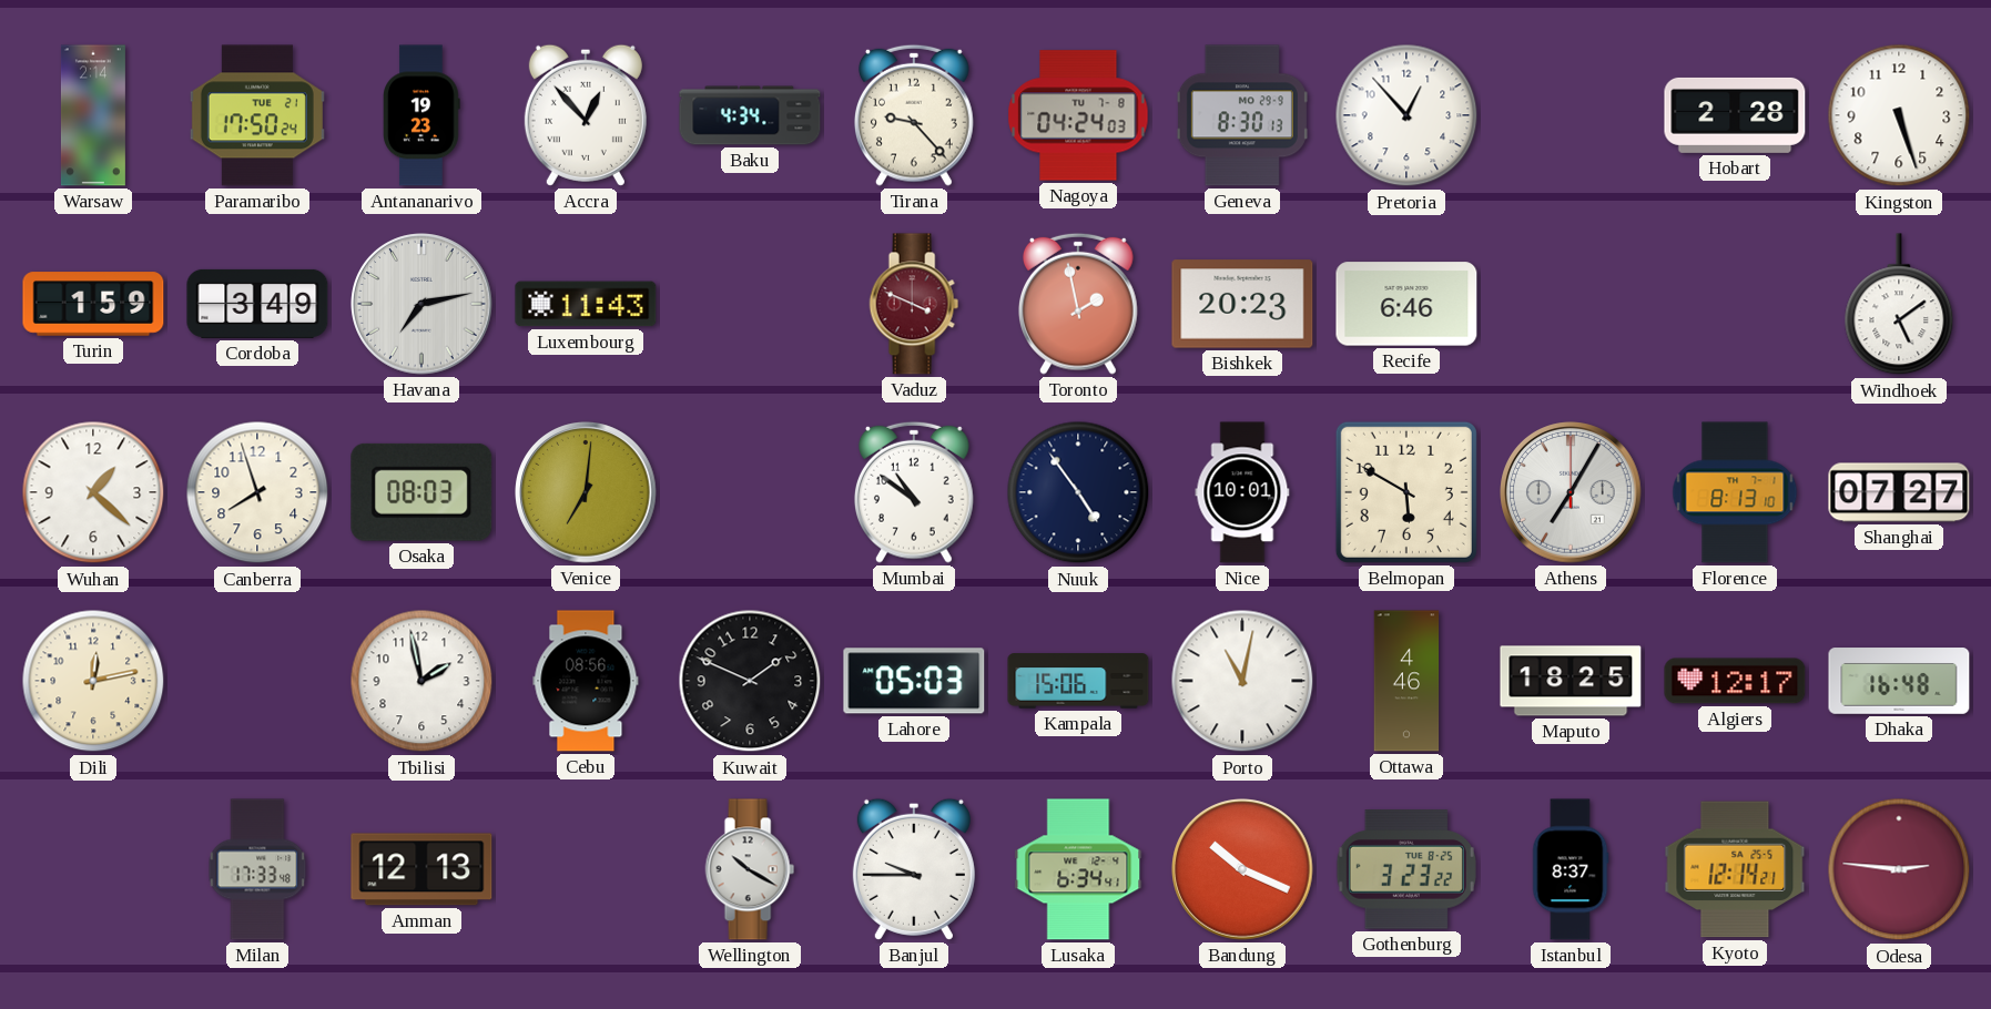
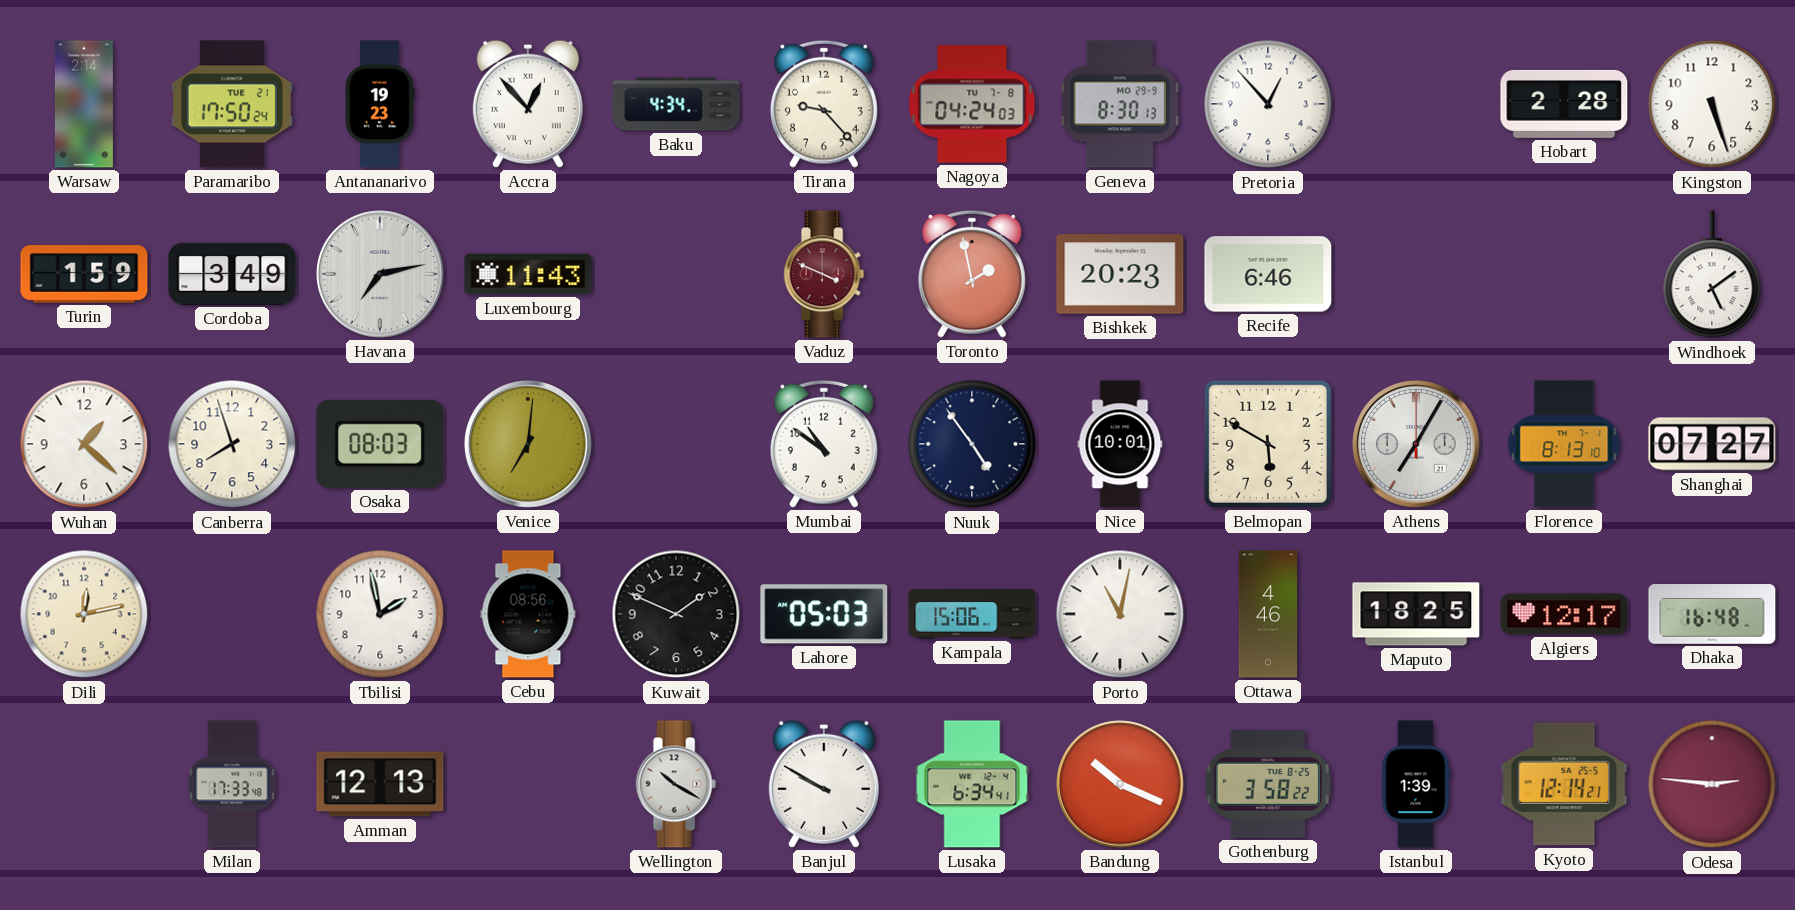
Banjul: 9:45 -> 9:50 (824, 784)
Gothenburg: 3:23 -> 3:58 (1268, 784)
Istanbul: 8:37 -> 1:39 (1416, 784)
